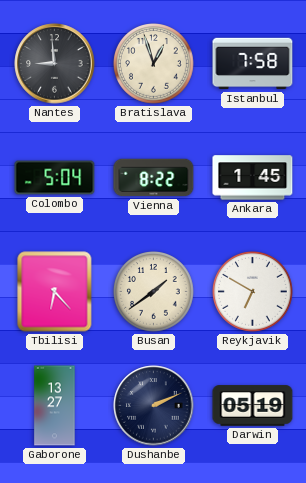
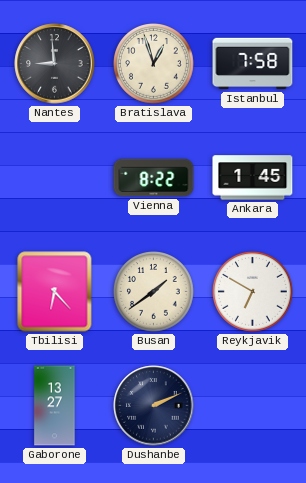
Colombo: 5:04 -> none (55, 178)
Darwin: 05:19 -> none (253, 406)
